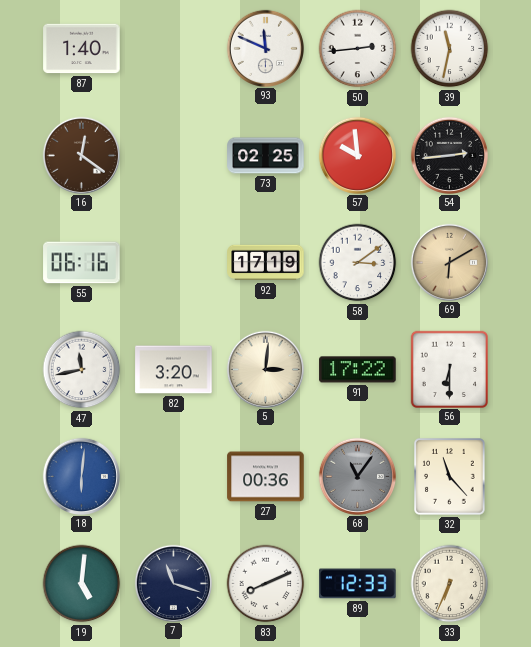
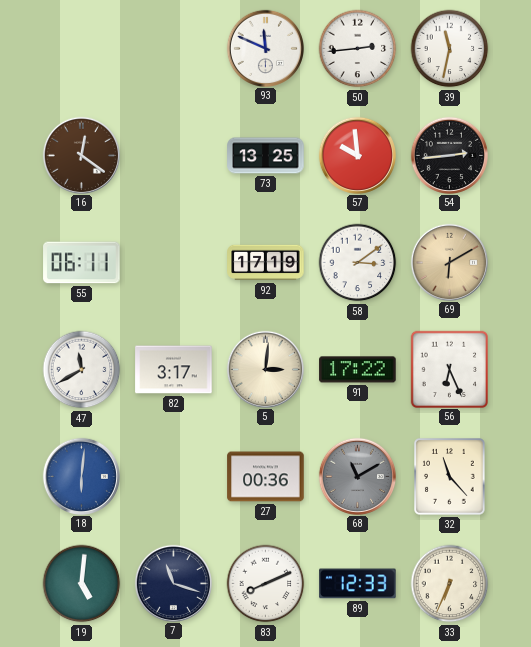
87: 1:40 -> none (82, 49)
73: 02:25 -> 13:25 (266, 156)
55: 06:16 -> 06:11 (82, 263)
47: 11:43 -> 11:40 (82, 370)
82: 3:20 -> 3:17 (174, 370)
56: 6:30 -> 6:26 (449, 369)
68: 11:06 -> 11:10 (357, 476)
